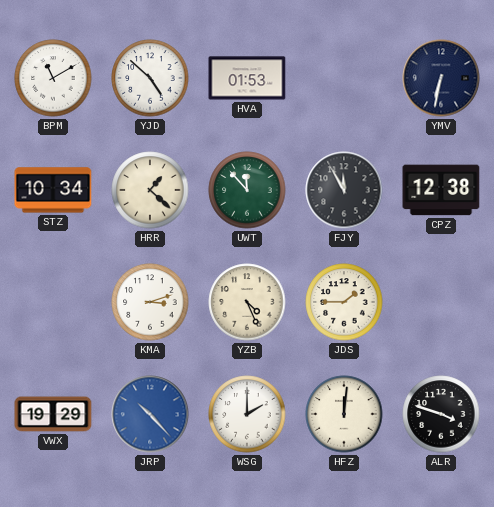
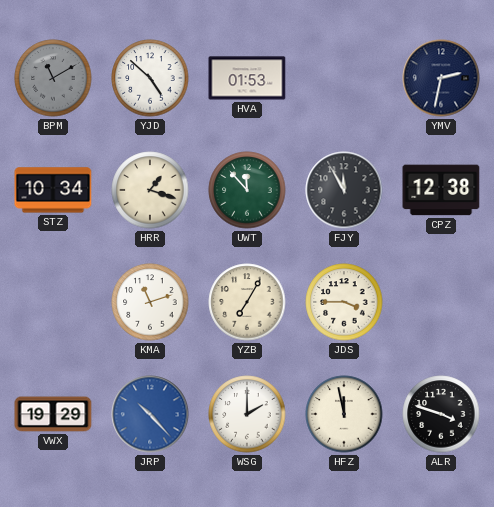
BPM dial: white -> grey (53, 78)
YMV: 6:32 -> 2:32 (441, 78)
HRR: 1:22 -> 1:18 (150, 190)
KMA: 3:12 -> 11:12 (150, 302)
YZB: 4:26 -> 7:05 (247, 302)
JDS: 1:45 -> 3:45 (344, 302)
HFZ: 12:01 -> 11:58 (344, 414)
